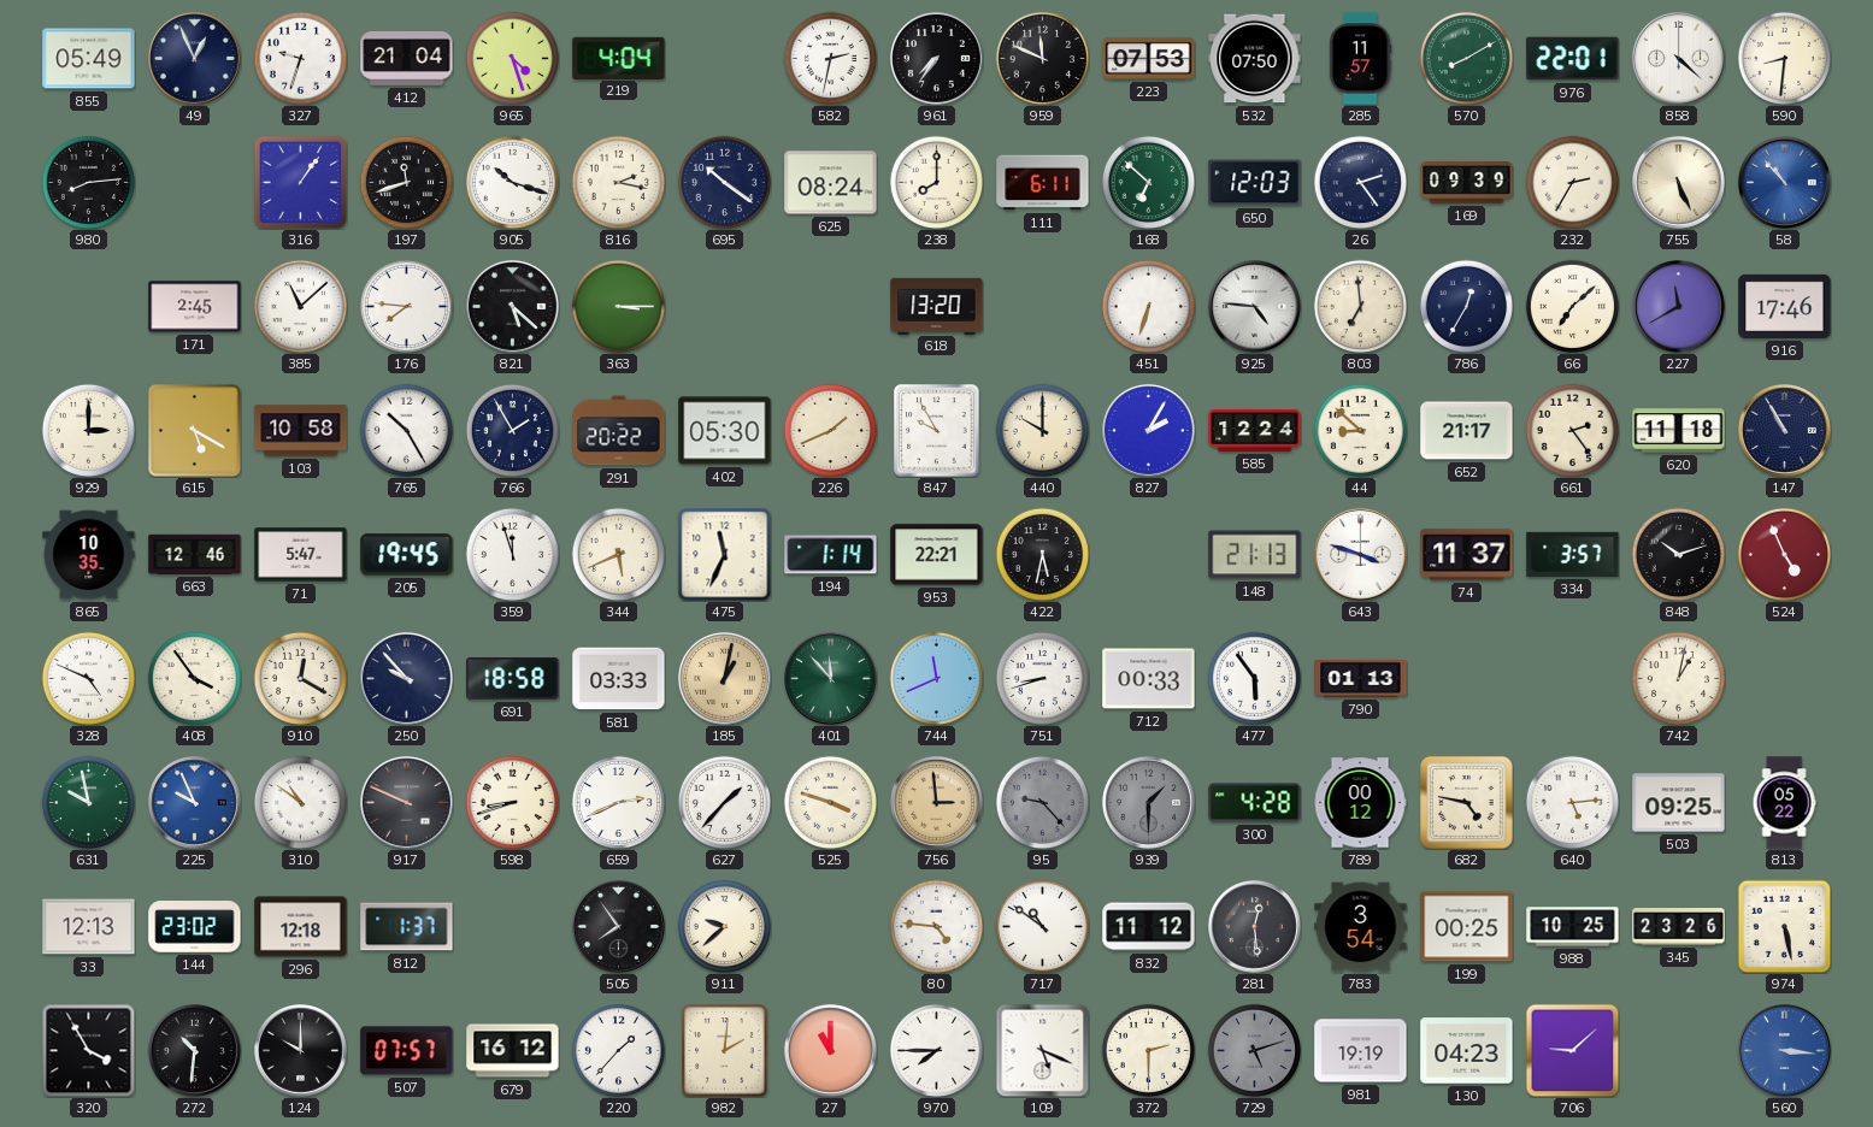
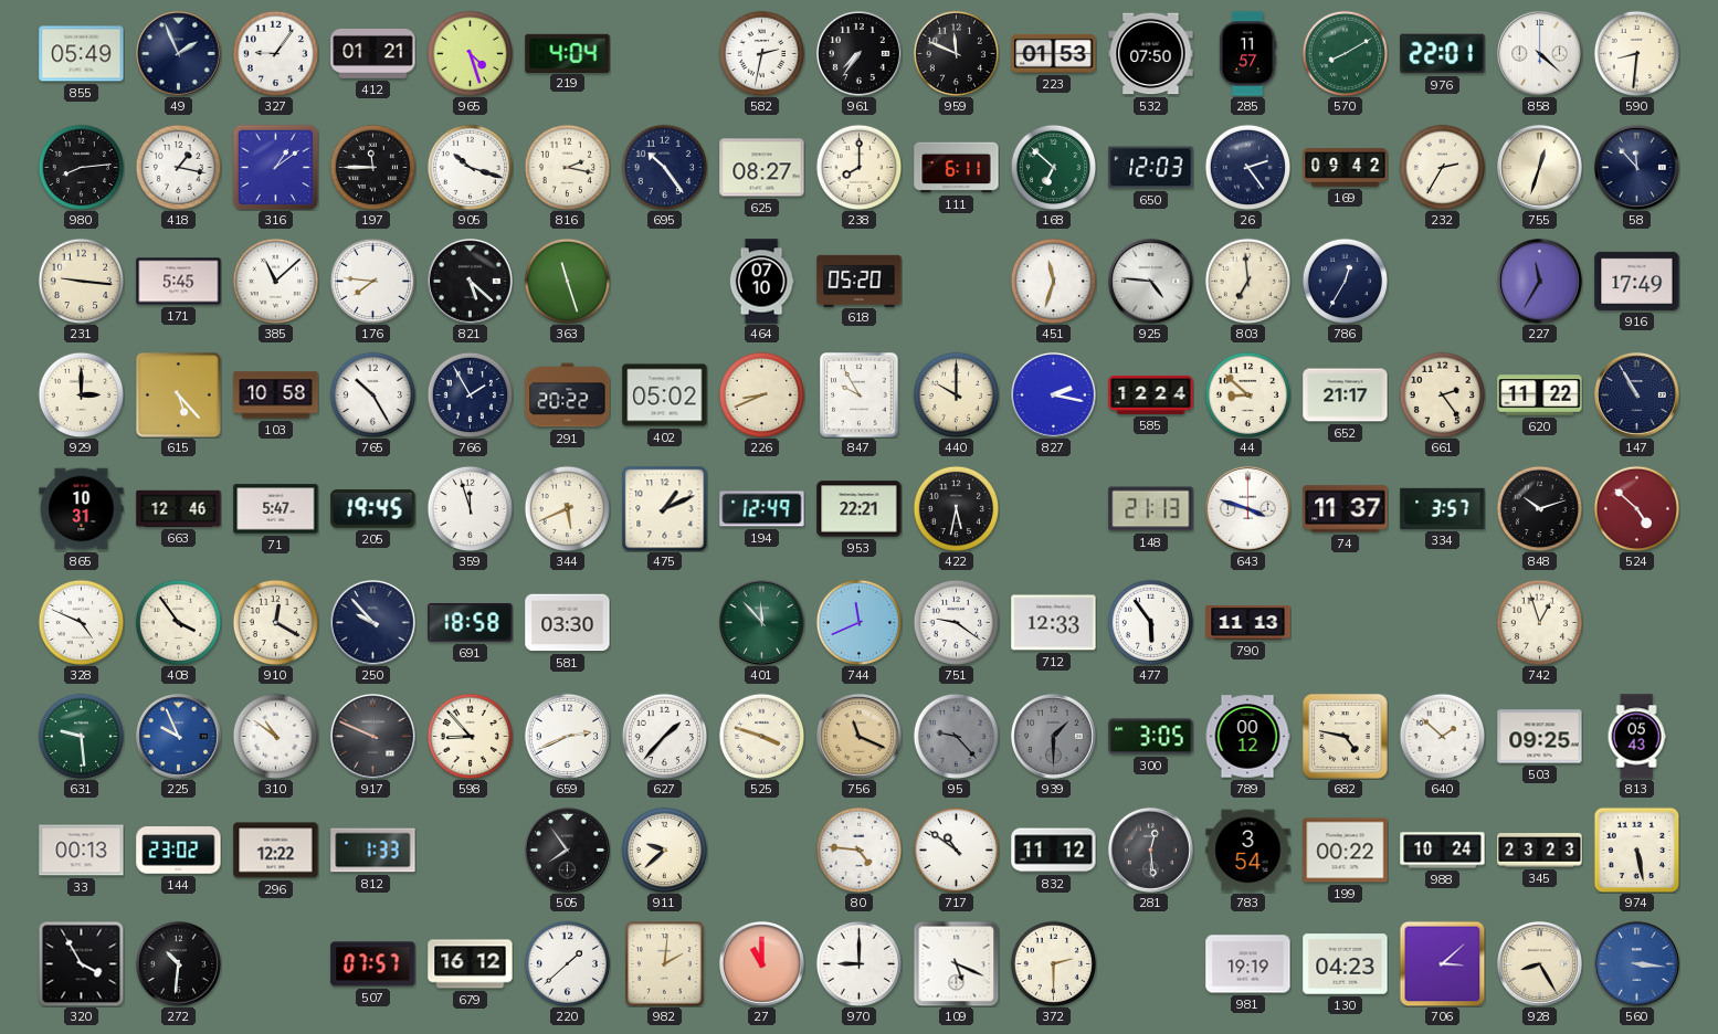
49: 12:56 -> 1:56 (178, 53)
327: 9:33 -> 9:06 (275, 53)
412: 21:04 -> 01:21 (373, 53)
223: 07:53 -> 01:53 (1054, 53)
418: none -> 1:17 (178, 167)
316: 1:06 -> 1:09 (275, 167)
197: 11:42 -> 11:45 (372, 167)
695: 10:21 -> 10:24 (664, 167)
625: 08:24 -> 08:27 (762, 168)
169: 09:39 -> 09:42 (1346, 168)
755: 5:26 -> 12:33 (1539, 167)
58: 10:53 -> 11:53 (1636, 167)
58 dial: blue -> navy (1636, 167)
231: none -> 9:16 (81, 281)
171: 2:45 -> 5:45 (179, 282)
363: 3:15 -> 11:27 (567, 281)
464: none -> 07:10 (761, 282)
618: 13:20 -> 05:20 (860, 281)
451: 6:33 -> 11:33 (1053, 281)
66: 7:08 -> none (1572, 306)
227: 11:40 -> 11:35 (1539, 281)
916: 17:46 -> 17:49 (1637, 281)
615: 5:20 -> 5:23 (179, 395)
402: 05:30 -> 05:02 (665, 395)
226: 1:41 -> 8:41 (761, 394)
827: 2:05 -> 2:17 (1053, 394)
620: 11:18 -> 11:22 (1540, 395)
865: 10:35 -> 10:31 (82, 509)
475: 11:34 -> 1:11 (664, 508)
194: 1:14 -> 12:49 (762, 509)
524: 4:56 -> 4:52 (1636, 508)
581: 03:33 -> 03:30 (568, 623)
185: 1:02 -> none (724, 678)
751: 8:42 -> 9:21 (956, 622)
712: 00:33 -> 12:33 (1054, 623)
790: 01:13 -> 11:13 (1248, 623)
742: 1:02 -> 12:57 (1539, 622)
631: 9:58 -> 9:29 (81, 736)
598: 8:42 -> 8:53 (470, 736)
756: 2:59 -> 11:19 (858, 736)
300: 4:28 -> 3:05 (1151, 737)
640: 5:14 -> 1:52 (1442, 736)
813: 05:22 -> 05:43 (1636, 737)
33: 12:13 -> 00:13 (82, 851)
296: 12:18 -> 12:22 (276, 851)
812: 1:37 -> 1:33 (373, 851)
199: 00:25 -> 00:22 (1346, 851)
988: 10:25 -> 10:24 (1443, 851)
345: 23:26 -> 23:23 (1540, 851)
124: 10:00 -> none (300, 1050)
220: 1:37 -> 1:38 (567, 963)
970: 7:45 -> 9:00 (858, 963)
729: 5:12 -> none (1254, 1050)
706: 9:08 -> 3:08 (1442, 963)
928: none -> 8:25 (1539, 963)
